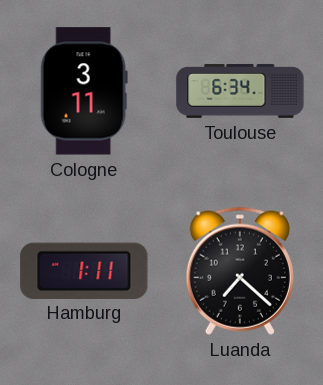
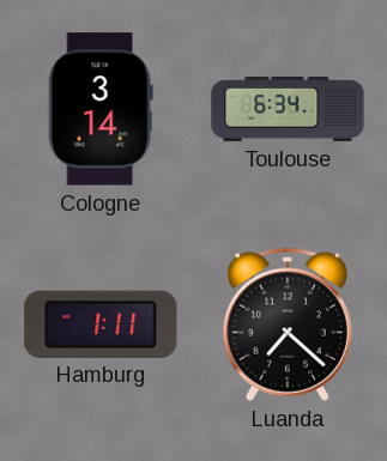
Cologne: 3:11 -> 3:14 (101, 109)
